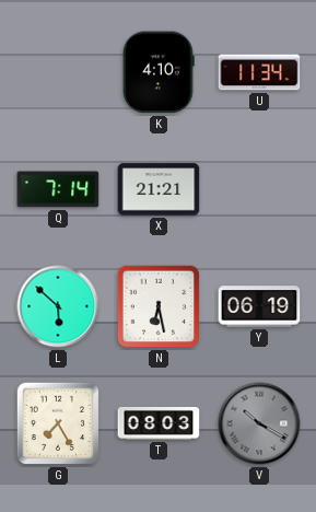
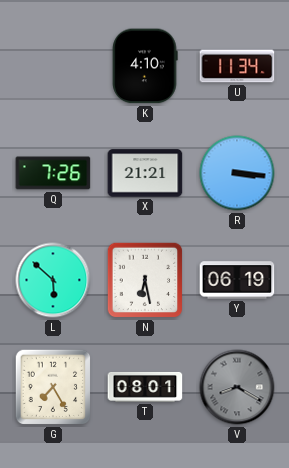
Q: 7:14 -> 7:26 (53, 173)
R: none -> 3:16 (237, 173)
T: 08:03 -> 08:01 (145, 387)
V: 10:20 -> 8:20 (237, 387)
